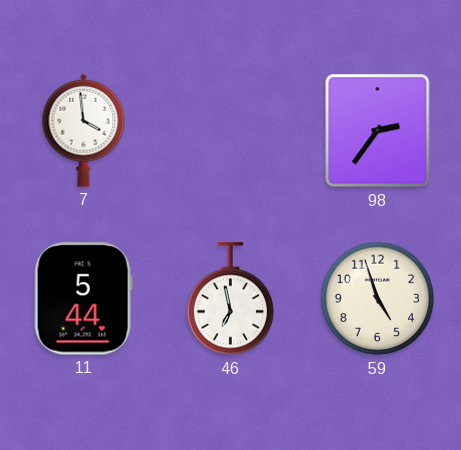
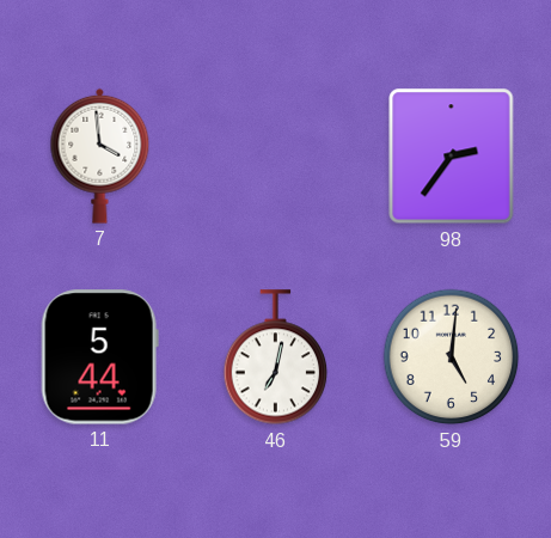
46: 6:58 -> 7:02 (276, 357)
59: 4:57 -> 5:01 (452, 357)
